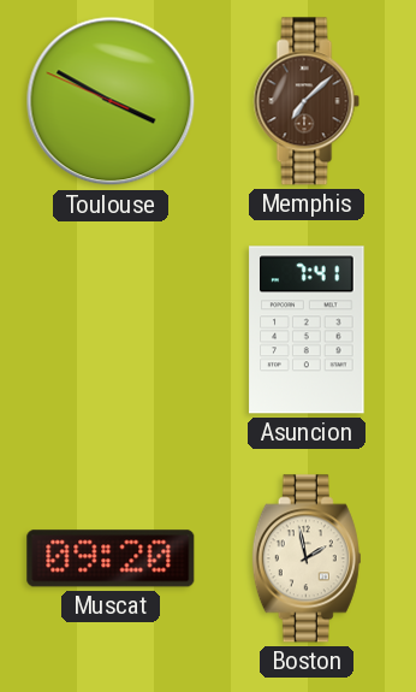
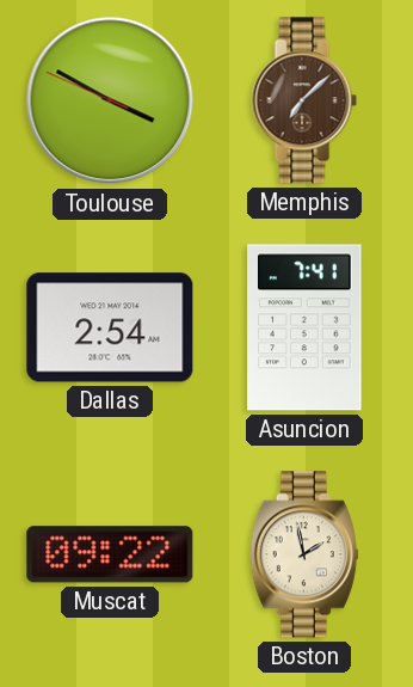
Dallas: none -> 2:54 (110, 327)
Muscat: 09:20 -> 09:22 (110, 554)
